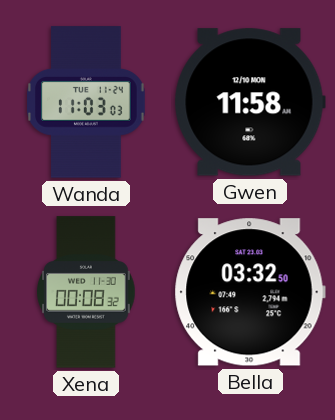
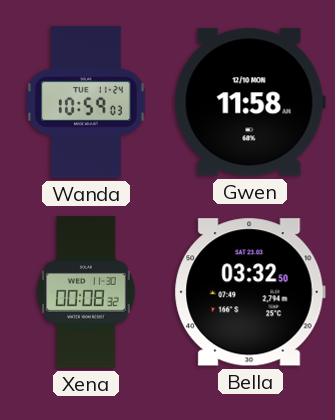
Wanda: 11:03 -> 10:59 (87, 102)
